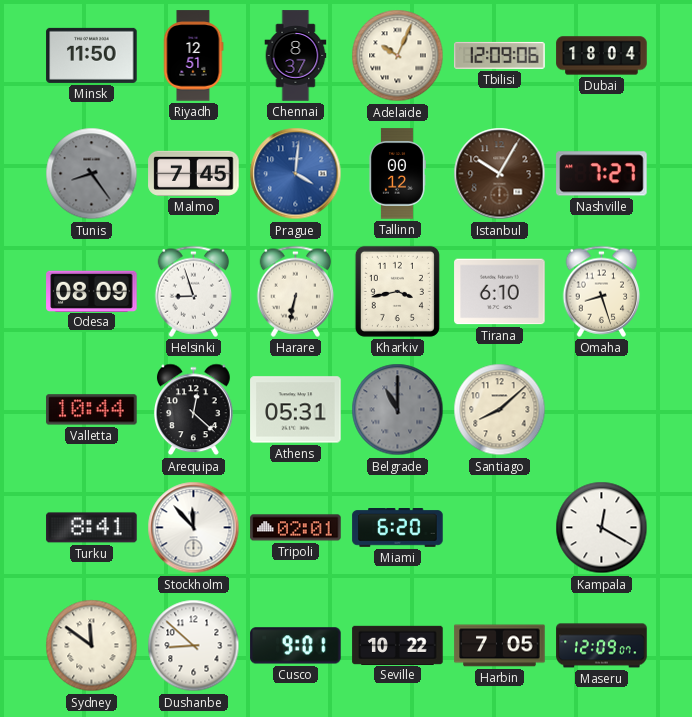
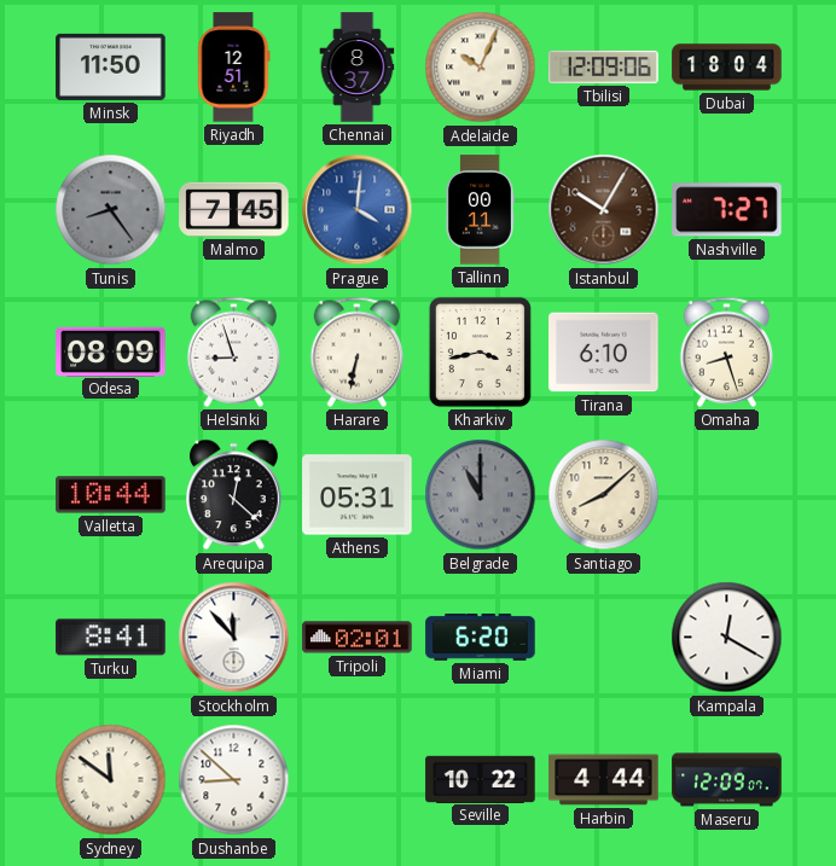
Tallinn: 00:12 -> 00:11 (480, 210)
Cusco: 9:01 -> none (296, 646)
Harbin: 7:05 -> 4:44 (604, 780)
